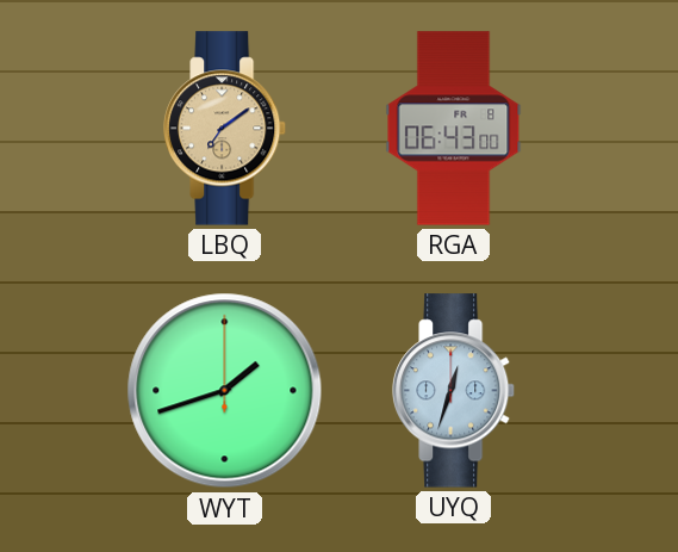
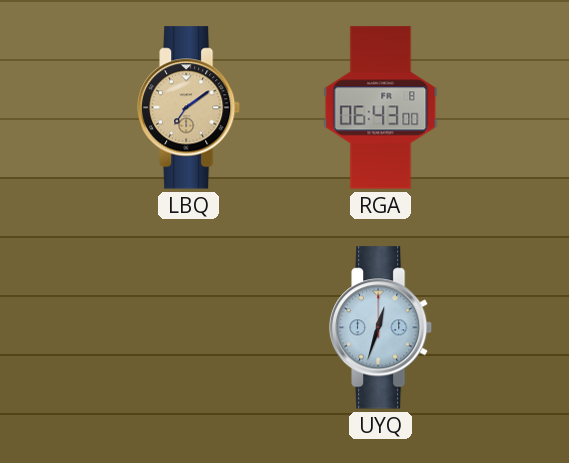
WYT: 1:42 -> none (225, 391)
